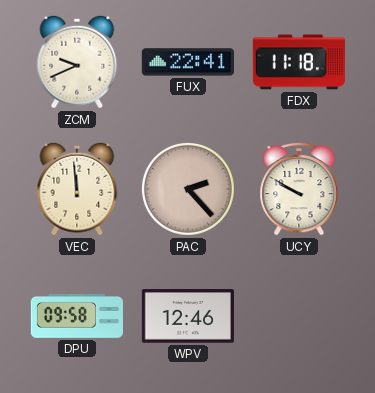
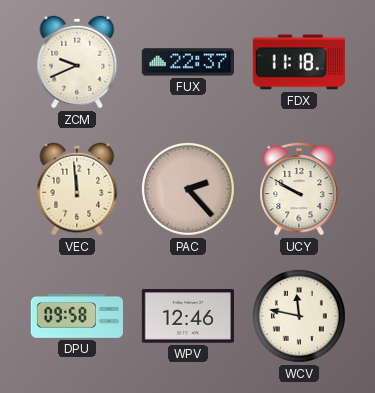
FUX: 22:41 -> 22:37 (187, 62)
WCV: none -> 11:47 (299, 316)
